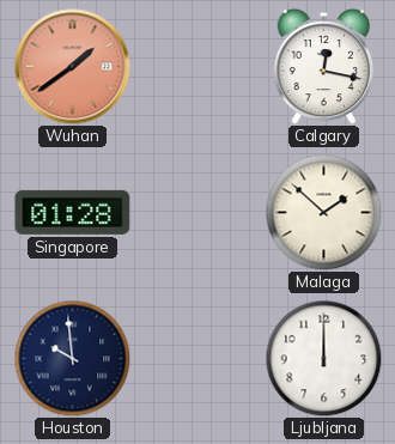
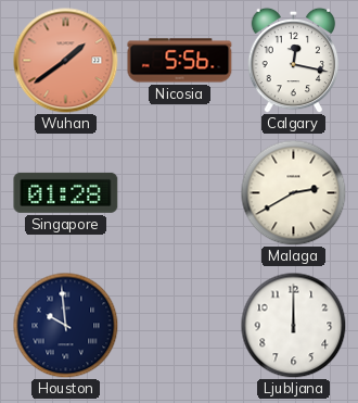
Nicosia: none -> 5:56 (180, 61)
Malaga: 1:52 -> 2:40 (293, 192)
